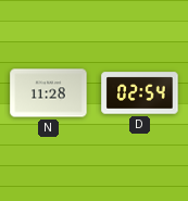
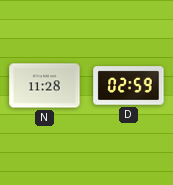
D: 02:54 -> 02:59 (129, 86)
